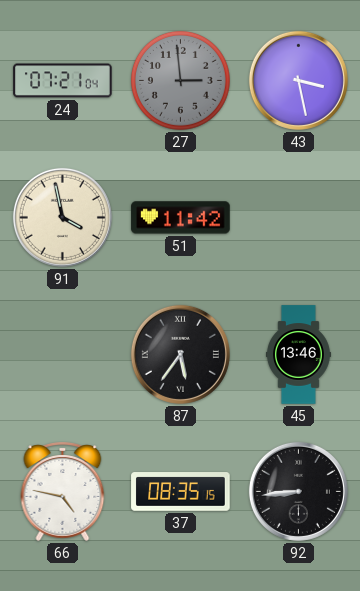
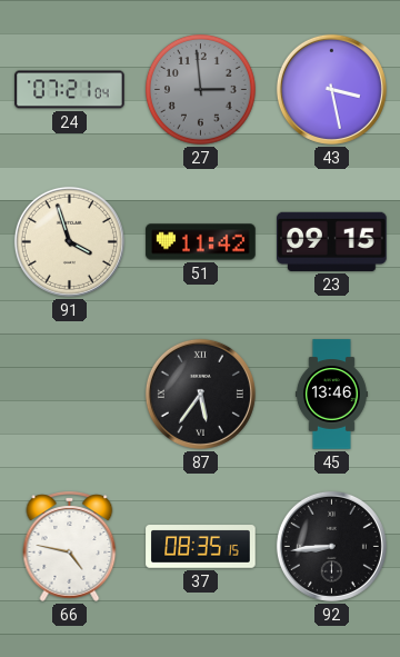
91: 3:58 -> 3:57 (69, 241)
23: none -> 09:15 (332, 241)
